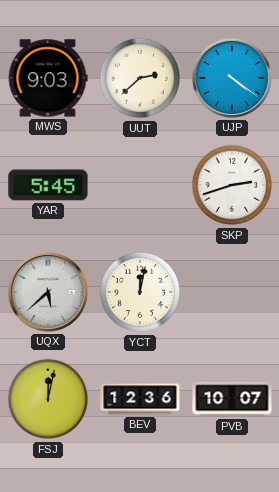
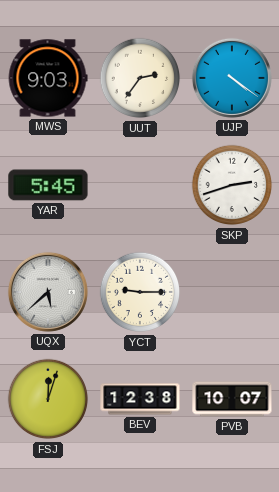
UUT: 2:38 -> 2:36 (140, 78)
YCT: 12:02 -> 9:15 (140, 292)
FSJ: 12:02 -> 12:03 (48, 399)
BEV: 12:36 -> 12:38 (140, 399)
